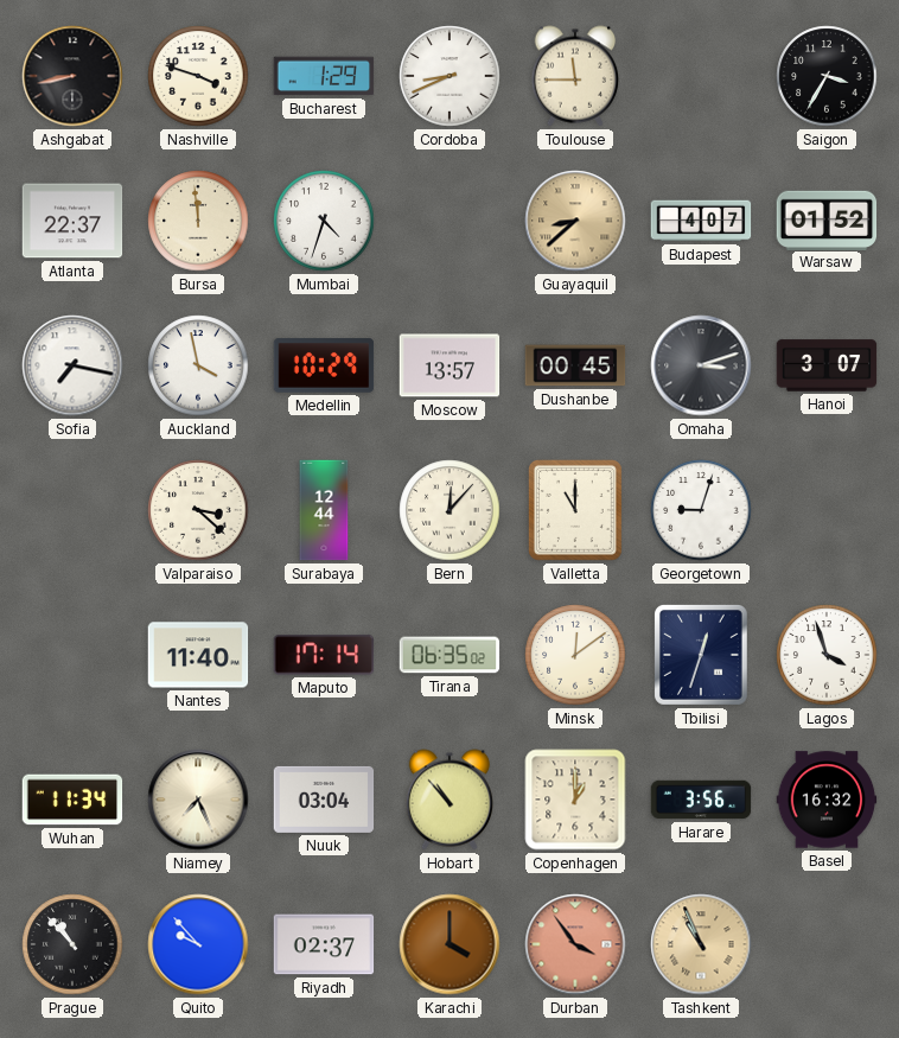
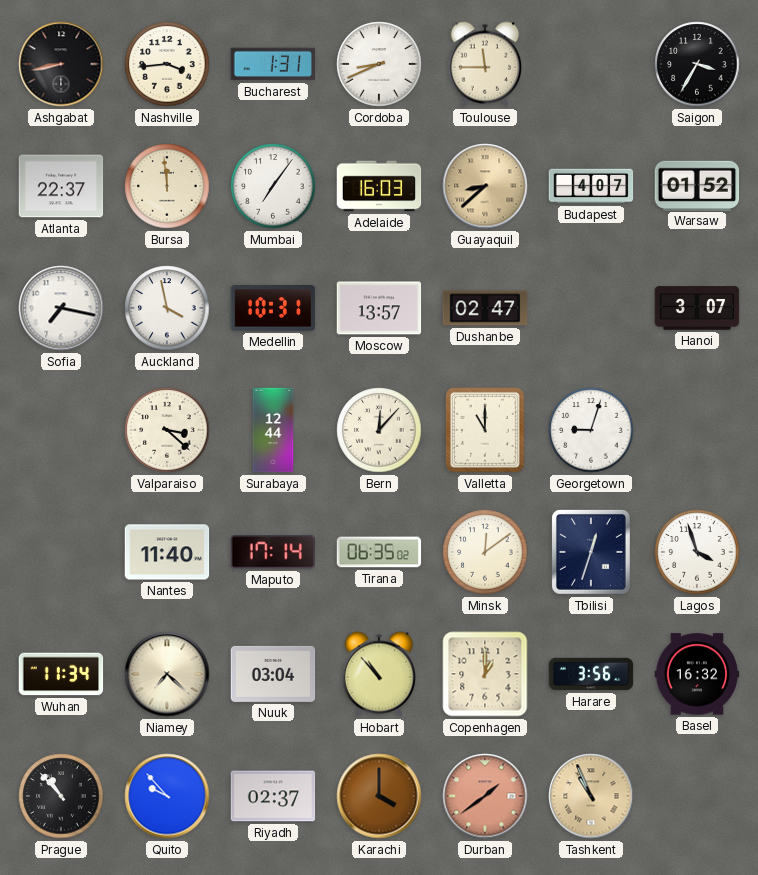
Nashville: 3:48 -> 3:44 (167, 64)
Bucharest: 1:29 -> 1:31 (273, 64)
Mumbai: 4:33 -> 7:06 (273, 186)
Adelaide: none -> 16:03 (379, 186)
Medellin: 10:29 -> 10:31 (273, 308)
Dushanbe: 00:45 -> 02:47 (485, 308)
Omaha: 3:12 -> none (701, 365)
Niamey: 7:26 -> 7:22 (167, 674)
Durban: 3:54 -> 1:39 (485, 796)
